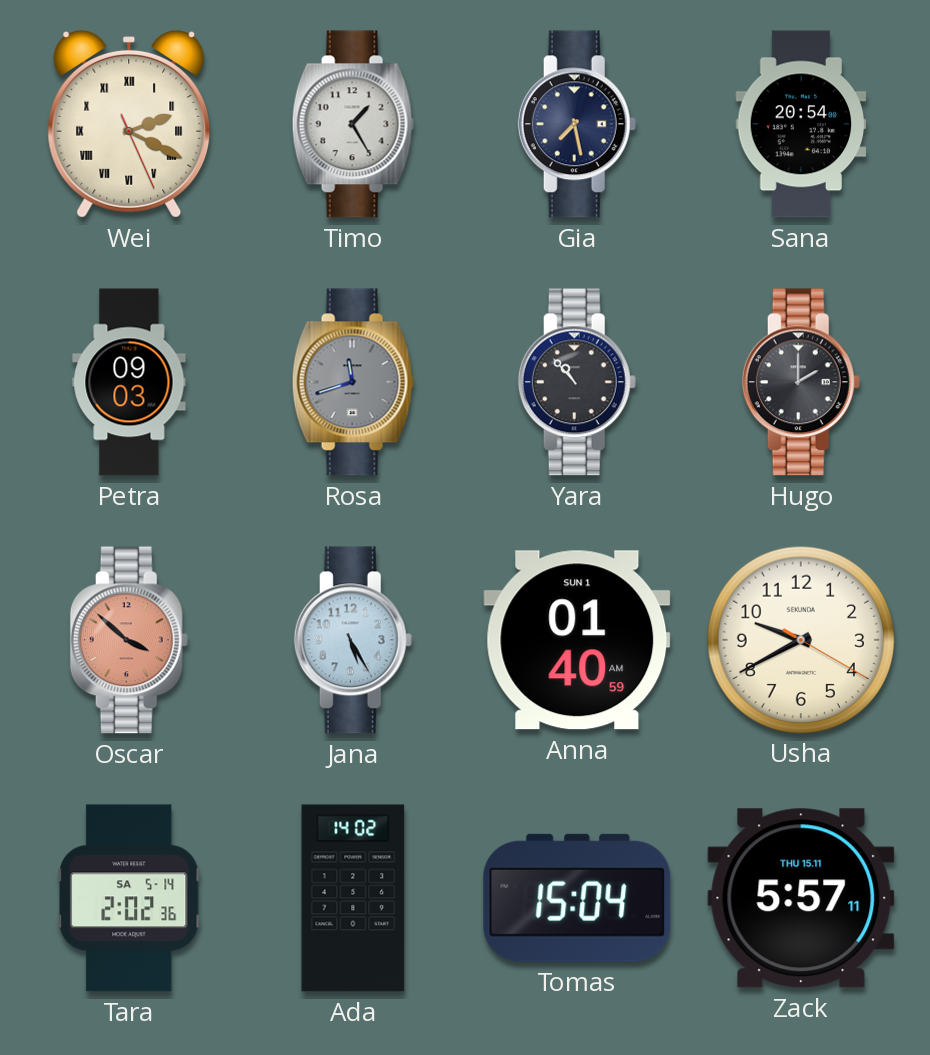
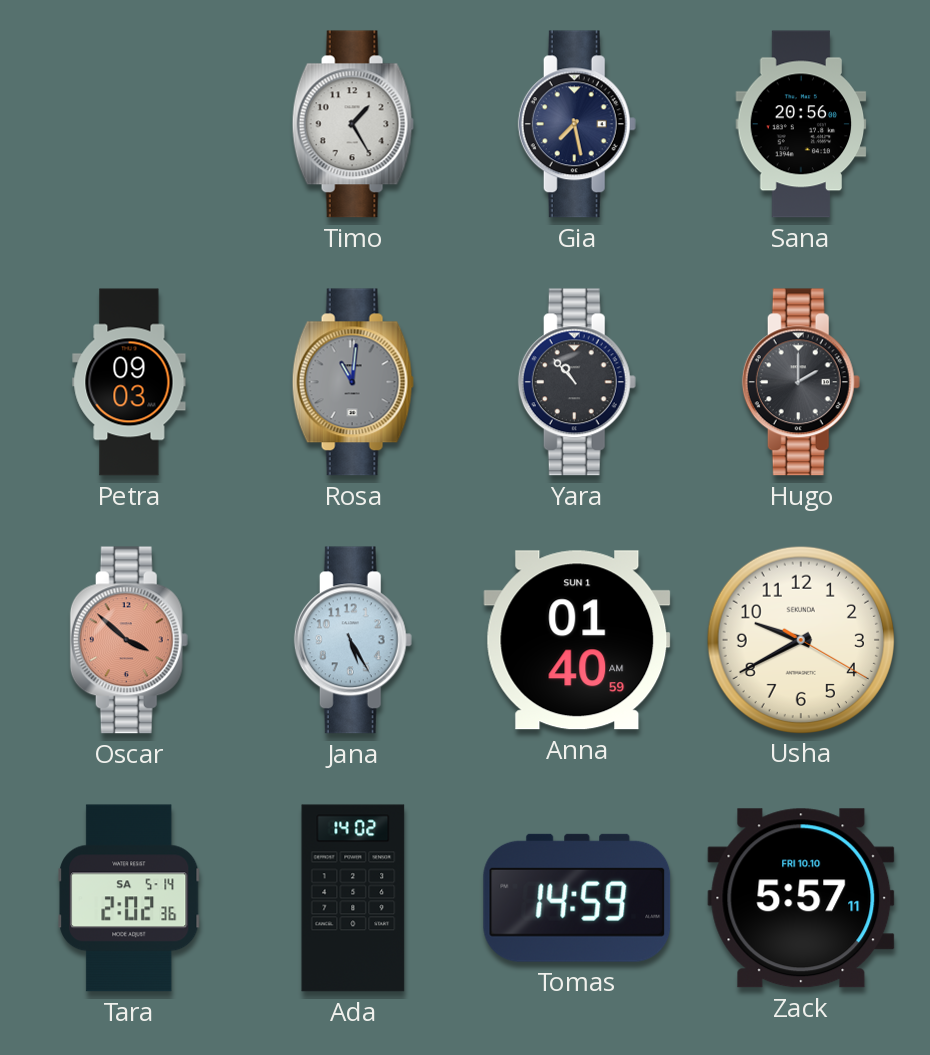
Wei: 2:19 -> none (129, 125)
Sana: 20:54 -> 20:56 (801, 124)
Rosa: 11:42 -> 11:01 (353, 382)
Tomas: 15:04 -> 14:59 (577, 898)
Zack date: THU 15.11 -> FRI 10.10 (801, 898)
